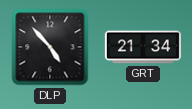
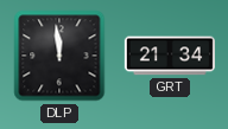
DLP: 4:53 -> 11:59 (59, 56)
